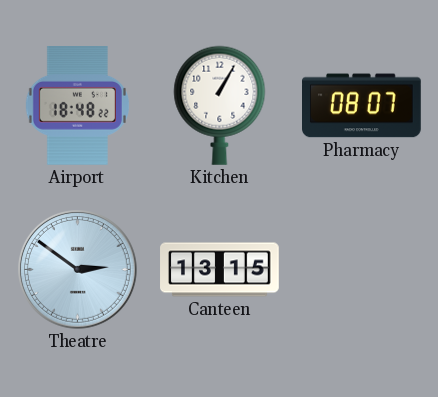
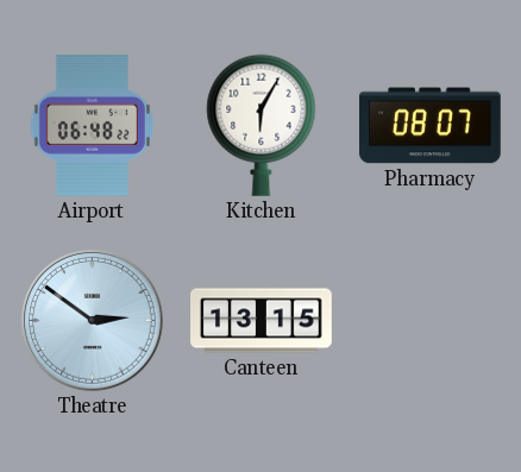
Airport: 18:48 -> 06:48 (92, 126)
Kitchen: 1:05 -> 6:05 (262, 125)
